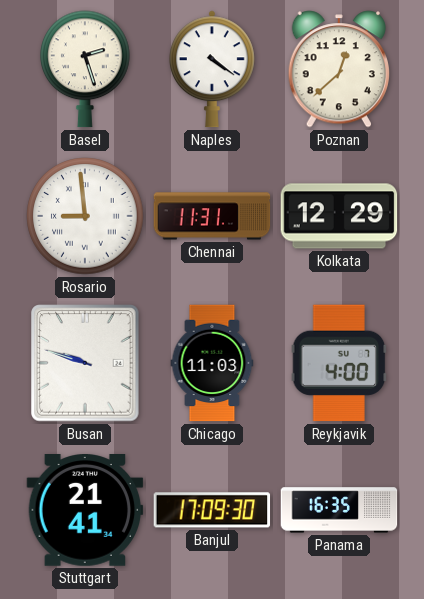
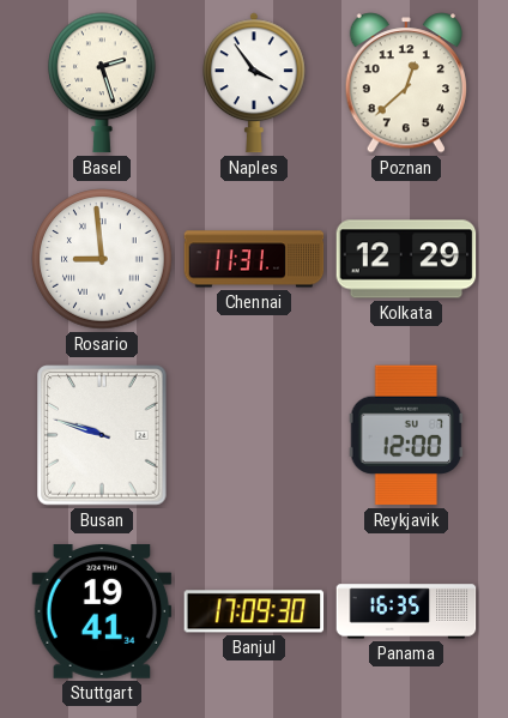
Naples: 4:21 -> 3:54 (254, 83)
Chicago: 11:03 -> none (212, 363)
Reykjavik: 4:00 -> 12:00 (406, 435)
Stuttgart: 21:41 -> 19:41 (102, 613)
